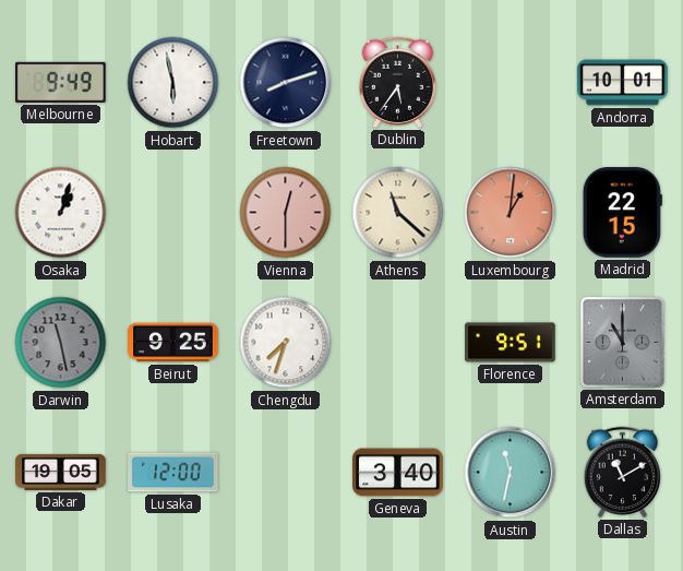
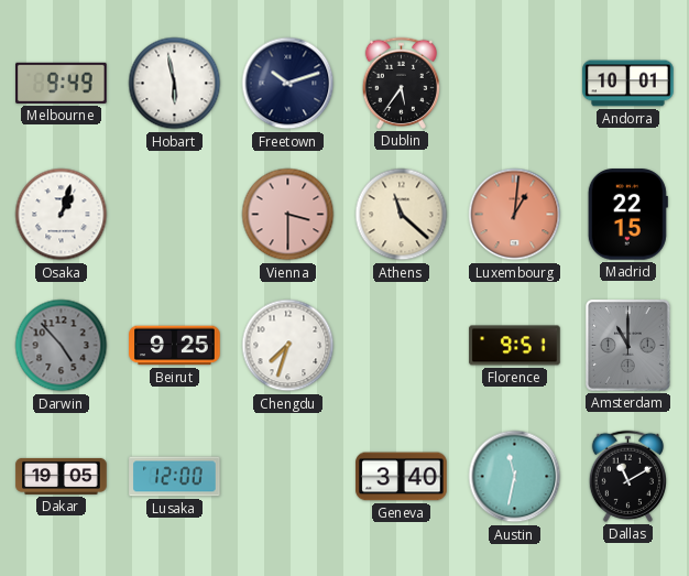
Freetown: 8:12 -> 10:12 (288, 84)
Vienna: 12:30 -> 3:30 (288, 215)
Darwin: 11:28 -> 4:53 (62, 346)
